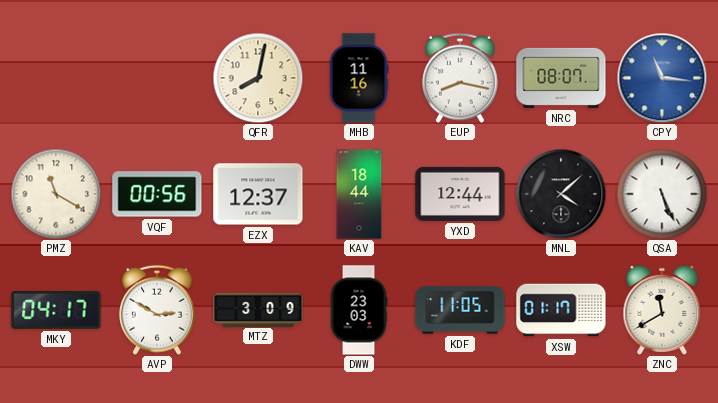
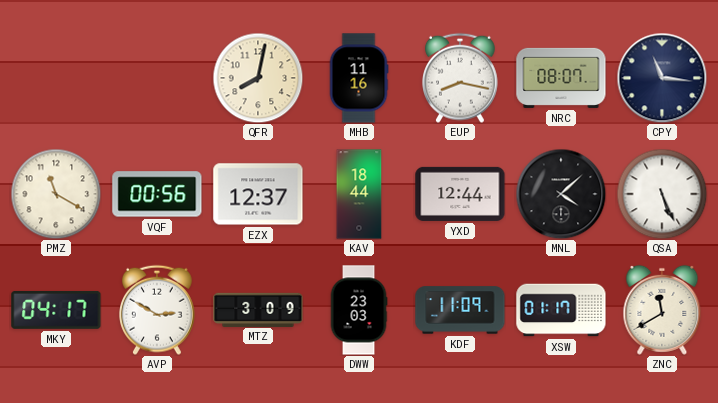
CPY dial: blue -> navy (662, 78)
KDF: 11:05 -> 11:09 (460, 310)
